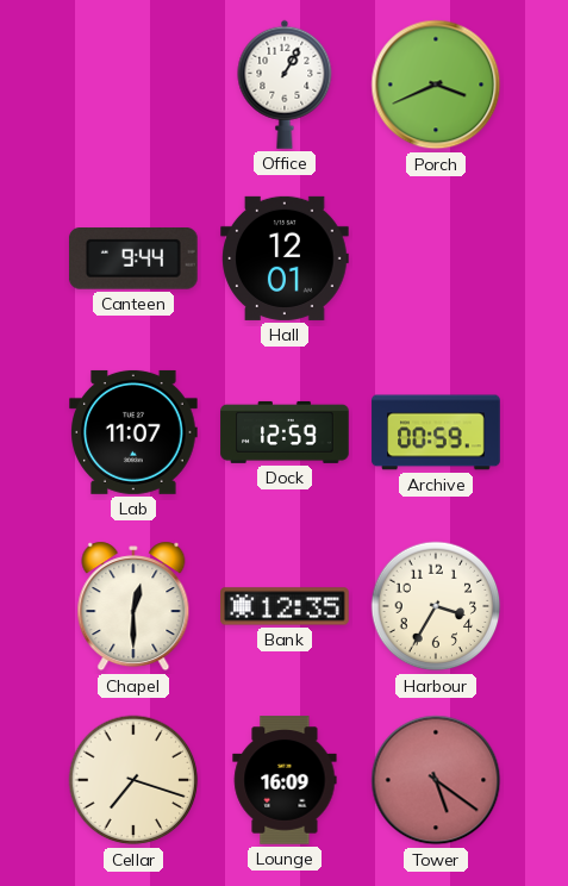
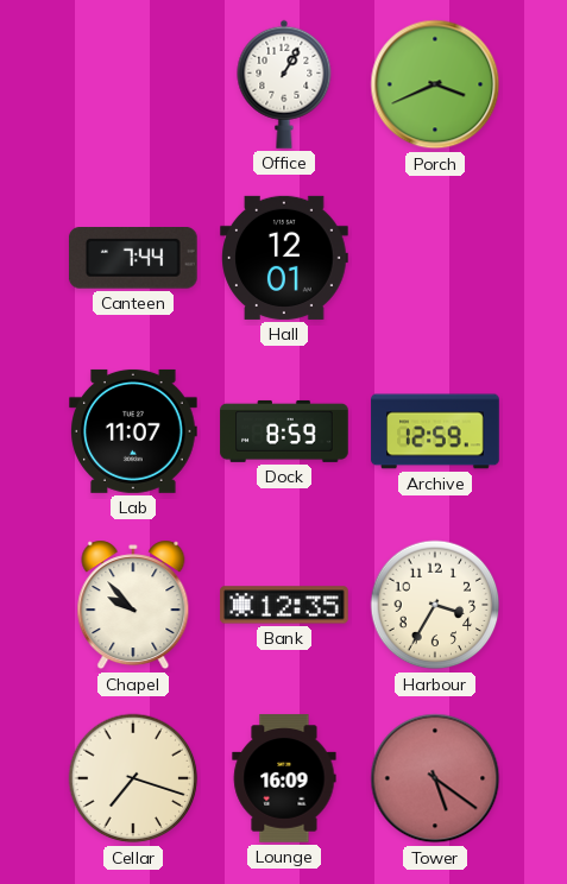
Canteen: 9:44 -> 7:44 (133, 259)
Dock: 12:59 -> 8:59 (284, 431)
Archive: 00:59 -> 12:59 (435, 431)
Chapel: 12:30 -> 9:53 (133, 605)
